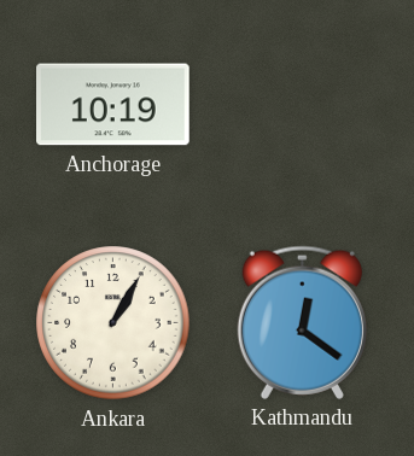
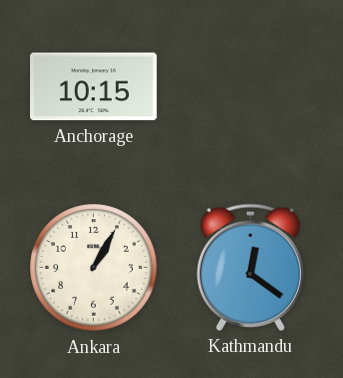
Anchorage: 10:19 -> 10:15 (94, 87)
